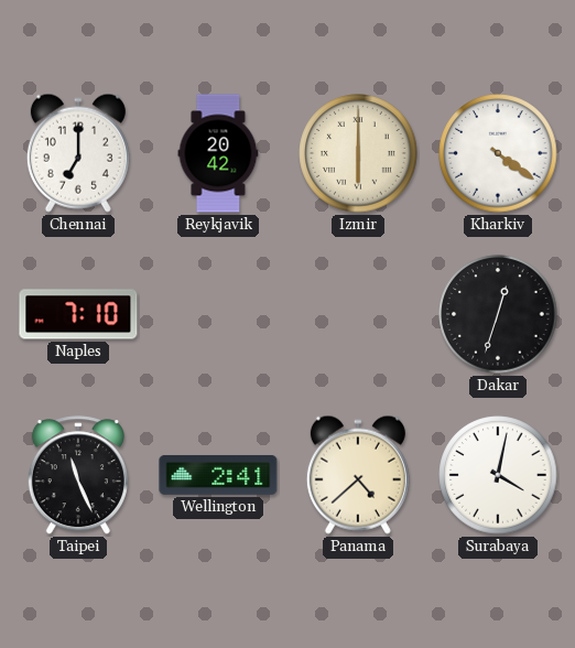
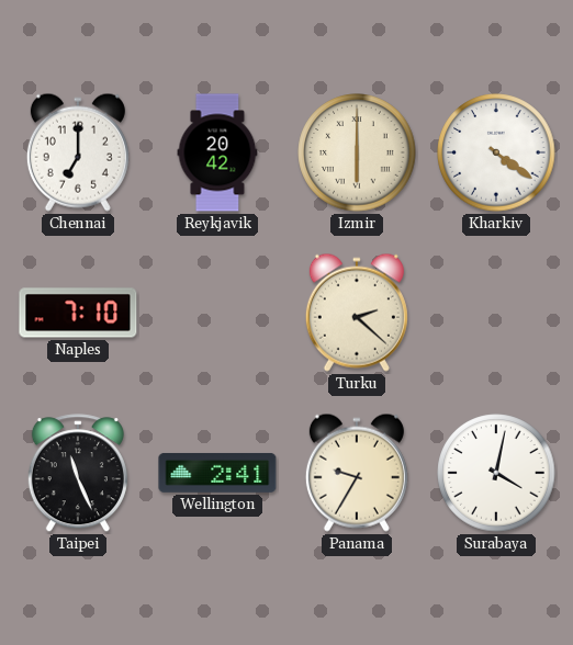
Turku: none -> 2:22 (357, 313)
Dakar: 12:33 -> none (498, 314)
Panama: 4:38 -> 9:35 (357, 473)
